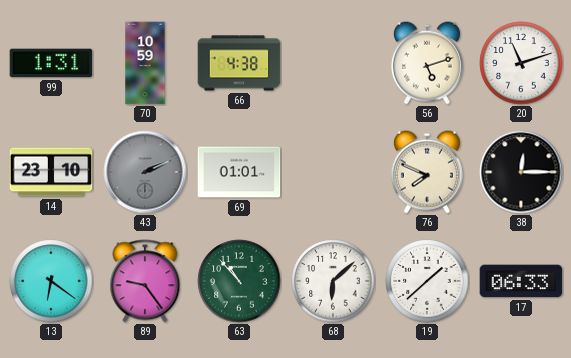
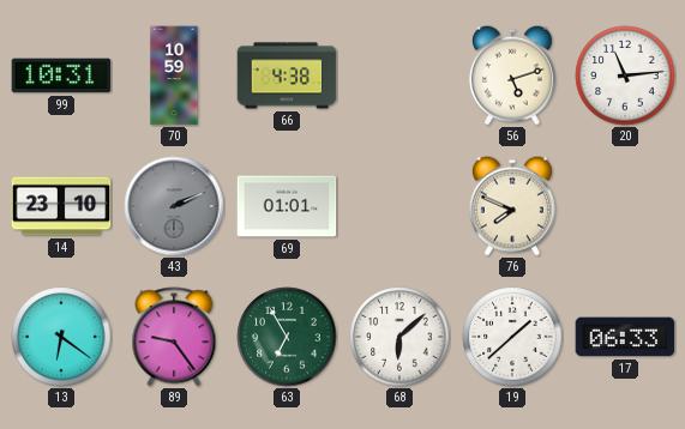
99: 1:31 -> 10:31 (61, 75)
20: 11:12 -> 11:14 (625, 75)
38: 12:15 -> none (521, 172)
63: 10:53 -> 6:55 (287, 337)
